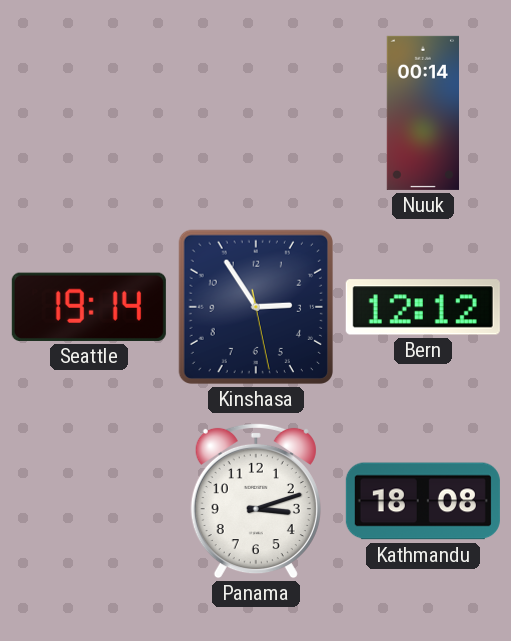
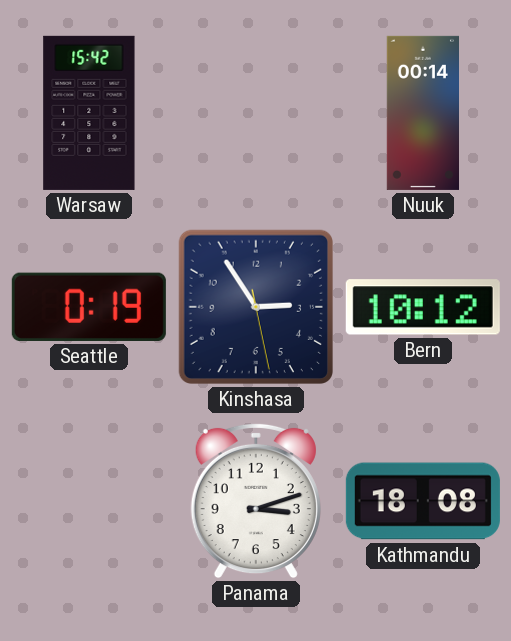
Warsaw: none -> 15:42 (89, 113)
Seattle: 19:14 -> 0:19 (89, 307)
Bern: 12:12 -> 10:12 (423, 307)
